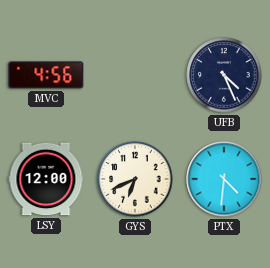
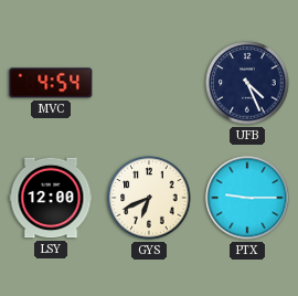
MVC: 4:56 -> 4:54 (51, 83)
PTX: 4:31 -> 9:15 (247, 198)
